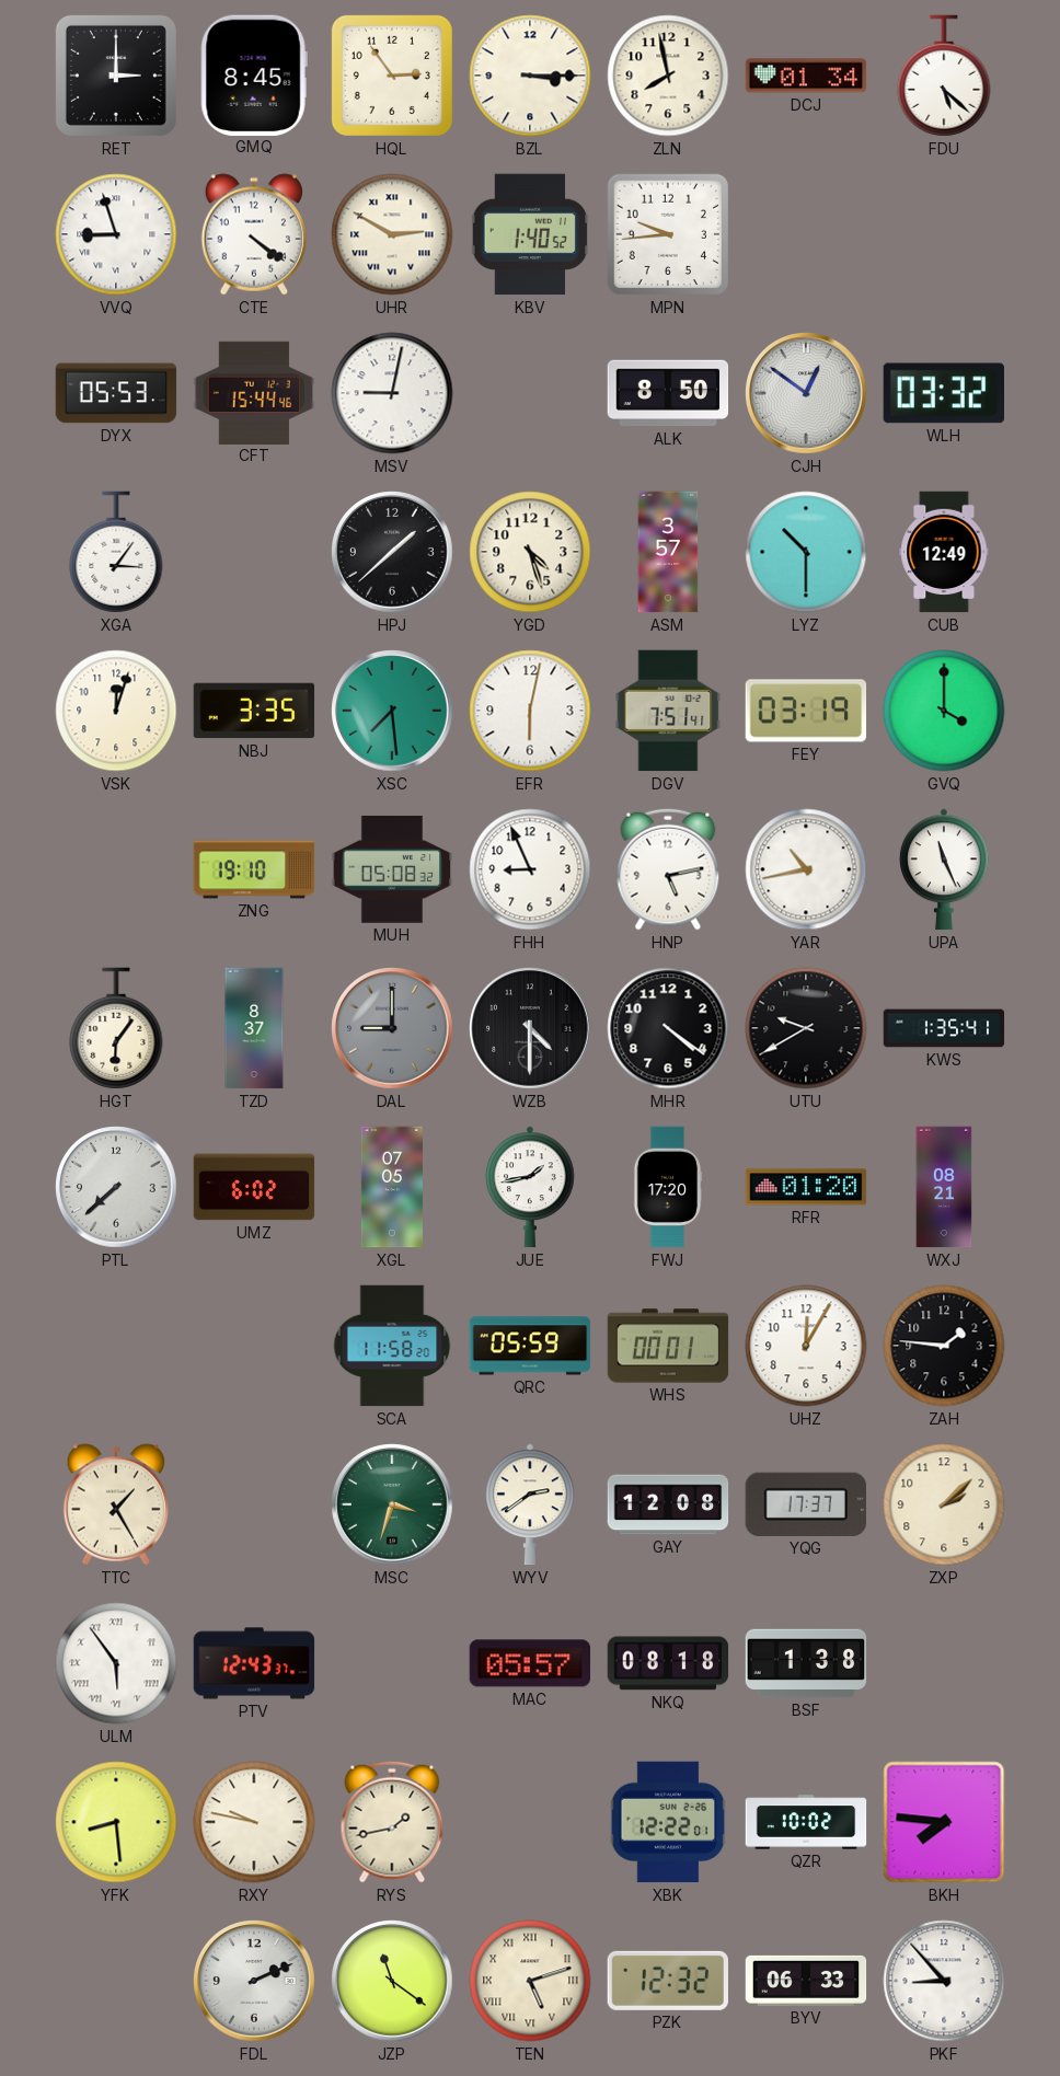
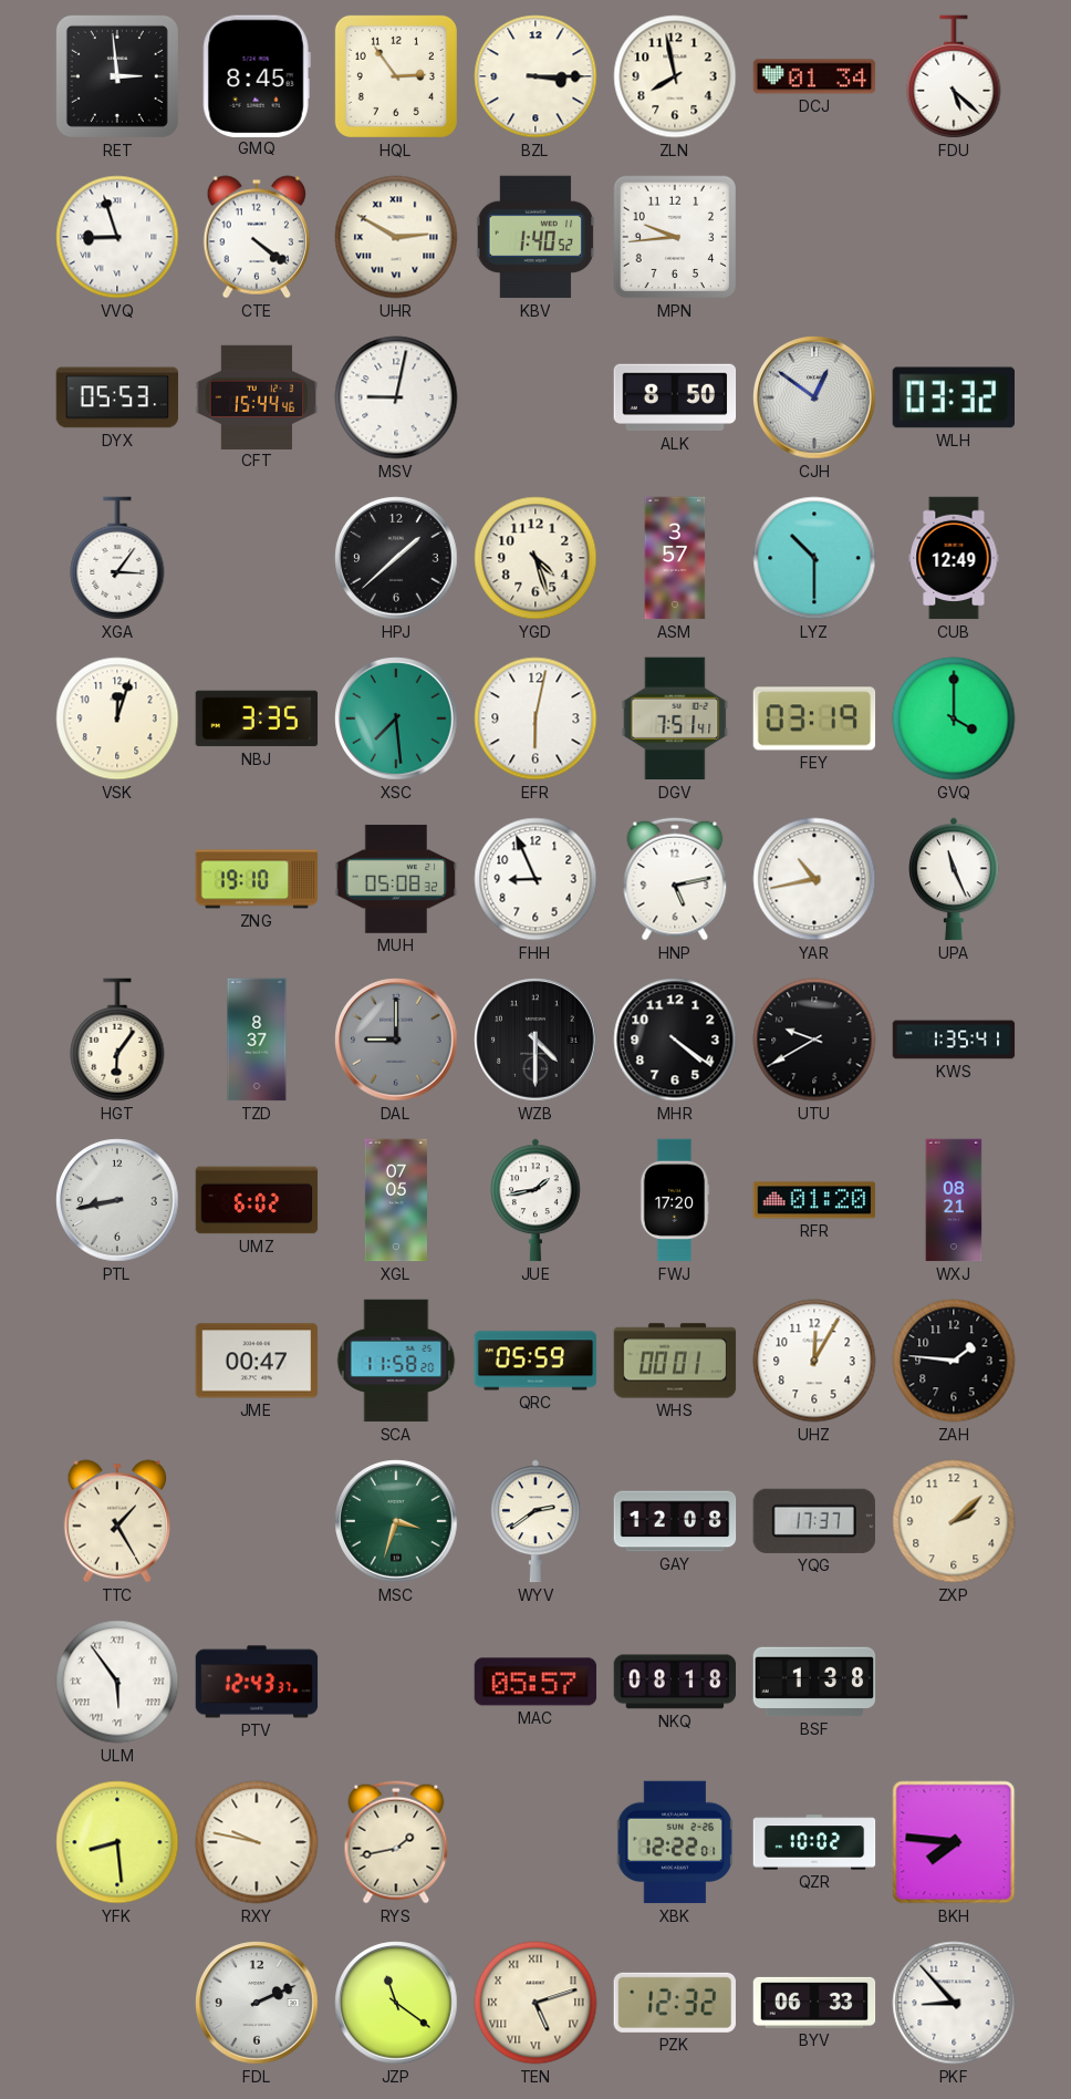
RET: 3:00 -> 2:59 (117, 76)
PTL: 7:38 -> 8:43 (117, 1200)
JME: none -> 00:47 (257, 1361)
